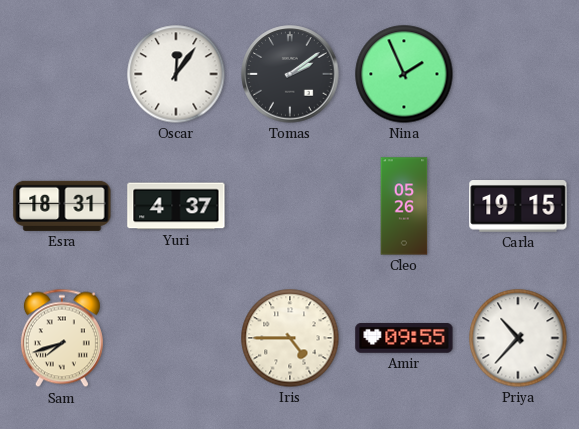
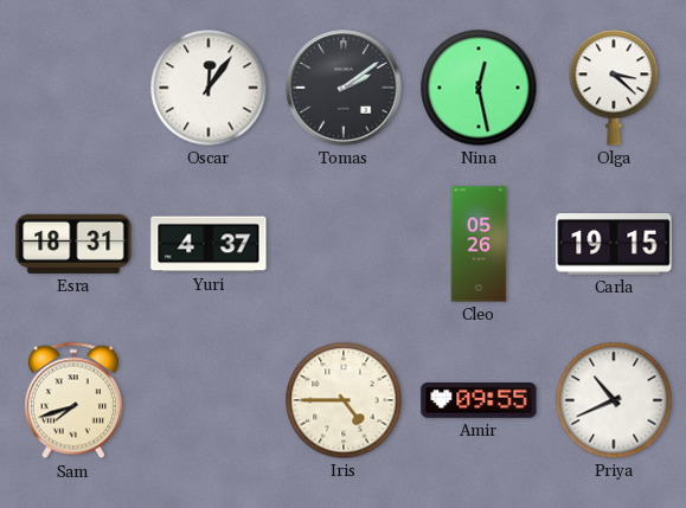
Nina: 1:56 -> 12:28 (479, 88)
Olga: none -> 3:22 (614, 88)
Priya: 10:37 -> 10:41 (614, 400)
